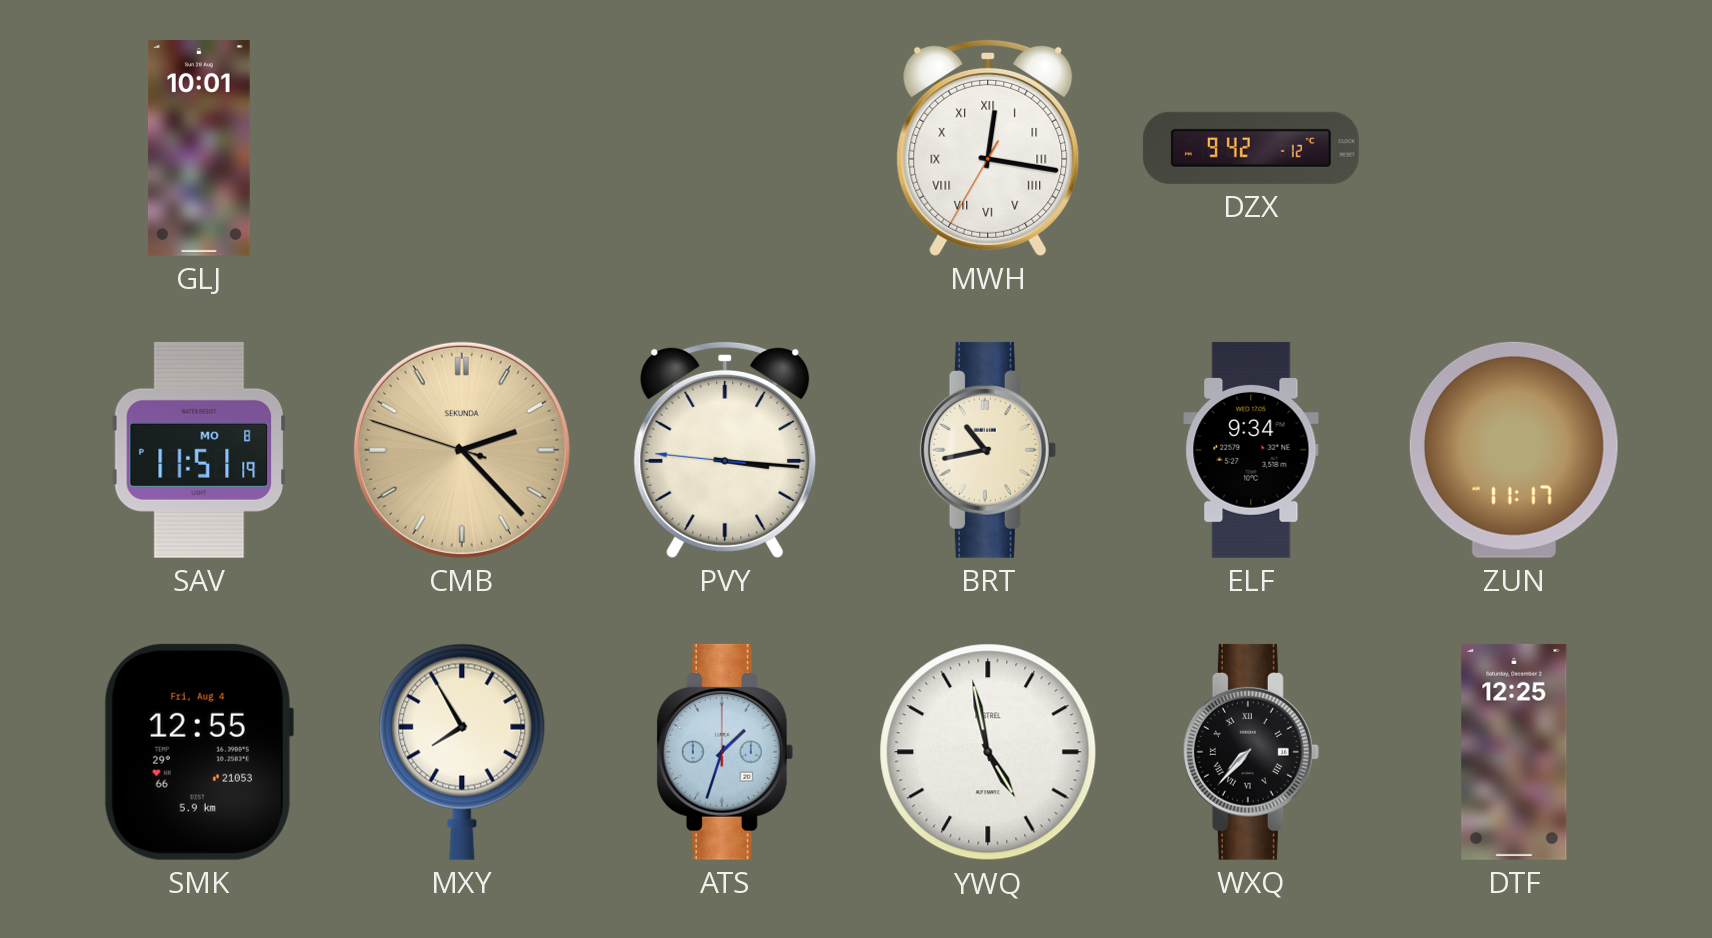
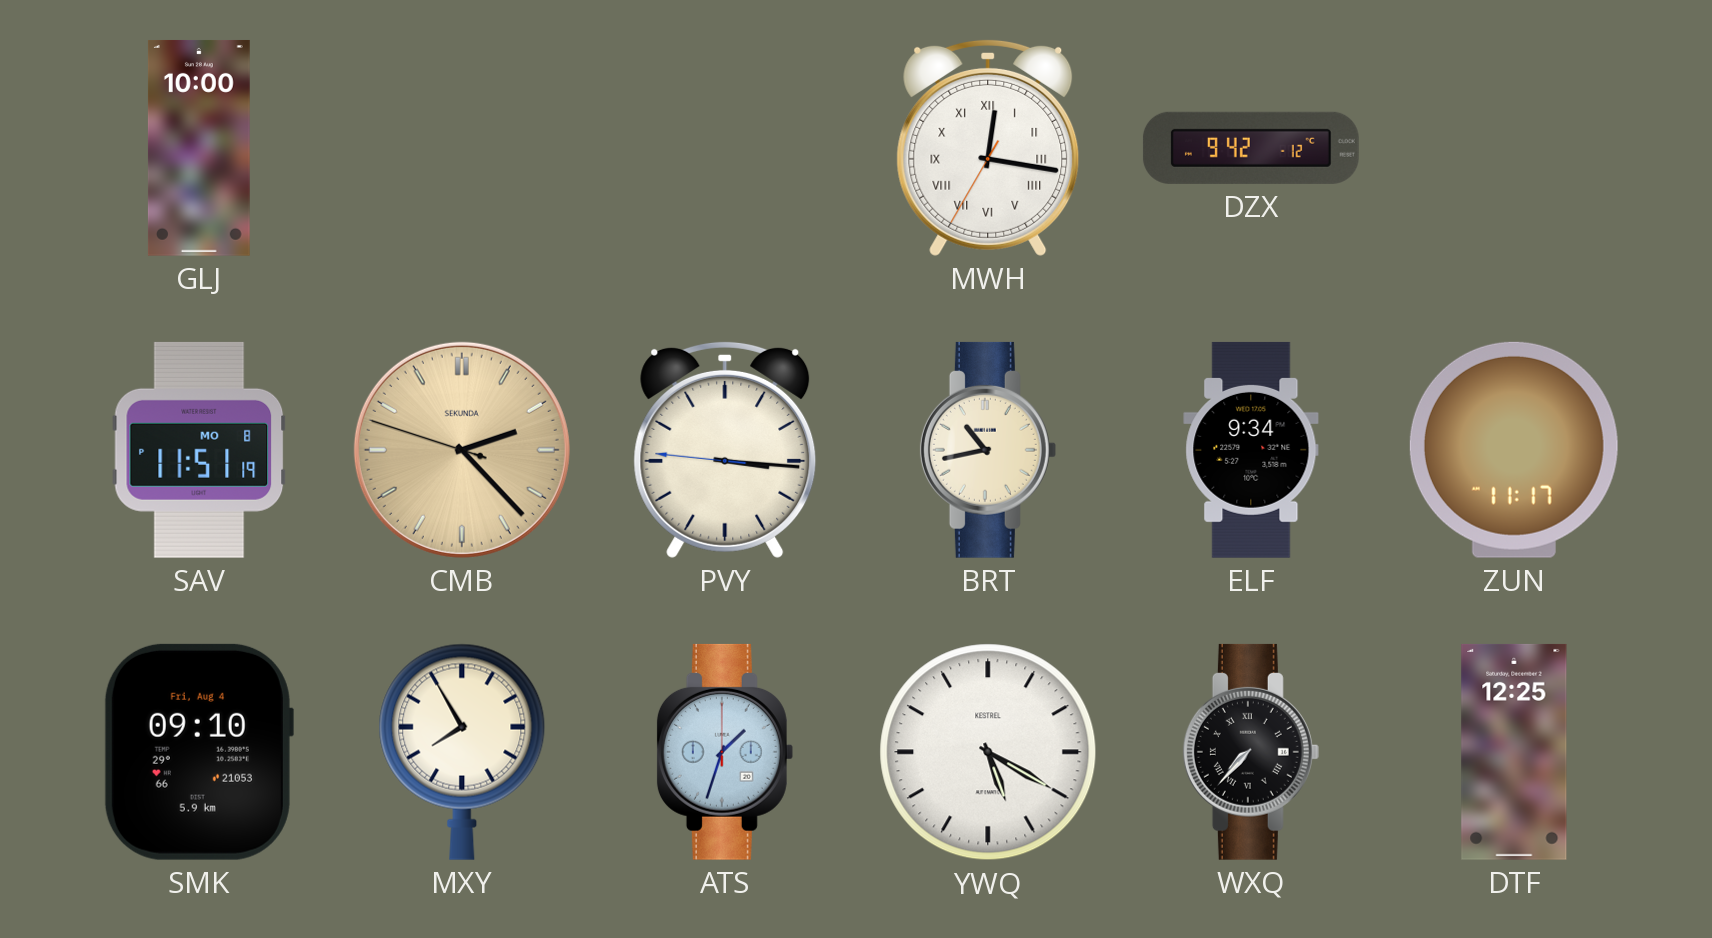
GLJ: 10:01 -> 10:00 (199, 148)
SMK: 12:55 -> 09:10 (198, 752)
YWQ: 4:58 -> 5:20 (988, 752)
